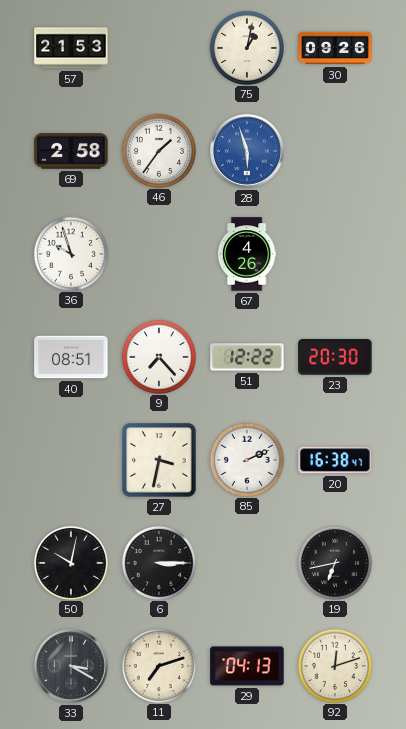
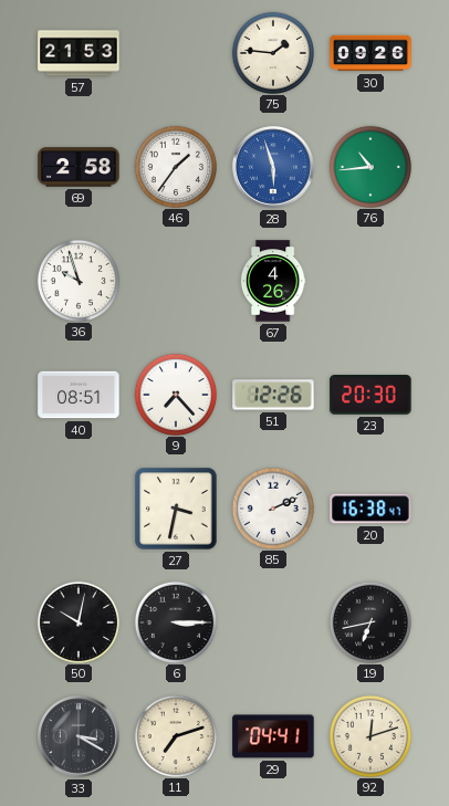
75: 1:02 -> 1:46 (272, 52)
76: none -> 10:44 (369, 166)
51: 12:22 -> 12:26 (273, 395)
29: 04:13 -> 04:41 (273, 736)
